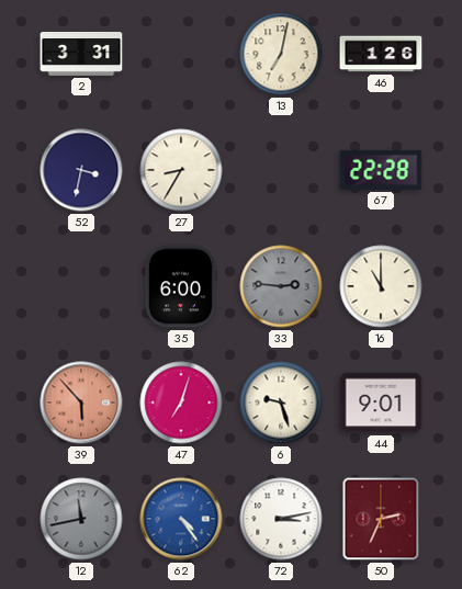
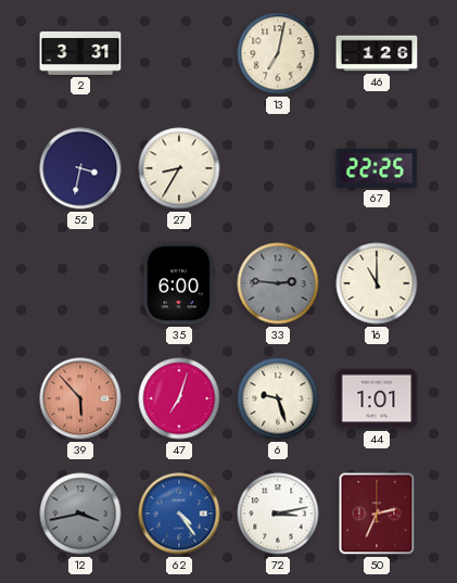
67: 22:28 -> 22:25 (377, 168)
44: 9:01 -> 1:01 (377, 398)
12: 11:43 -> 3:43 (80, 514)
